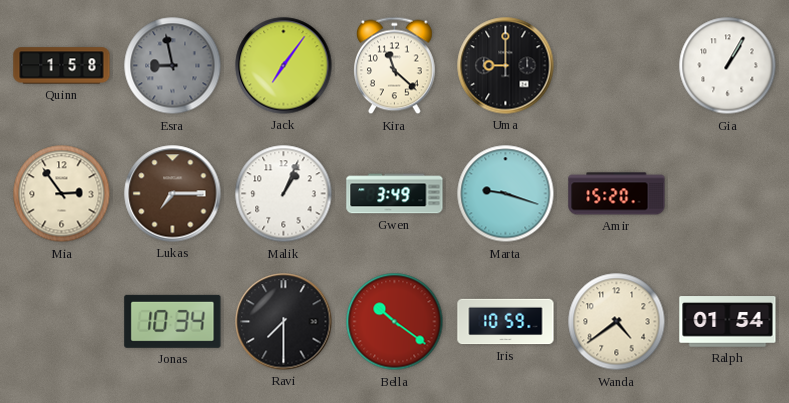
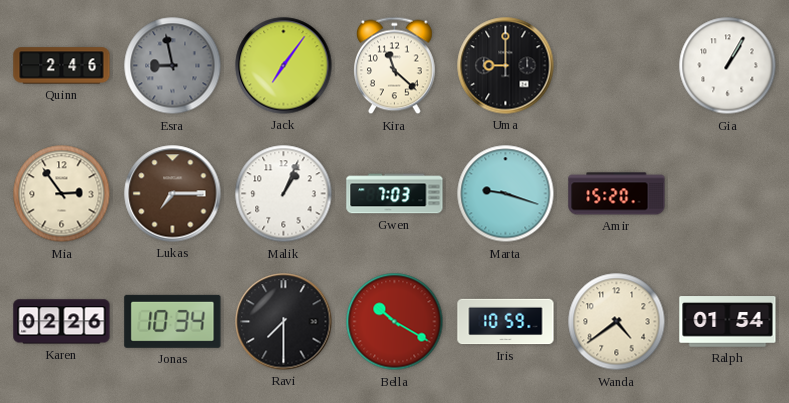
Quinn: 1:58 -> 2:46 (62, 66)
Gwen: 3:49 -> 7:03 (395, 194)
Karen: none -> 02:26 (62, 322)
Bella: 10:21 -> 10:20 (395, 322)
